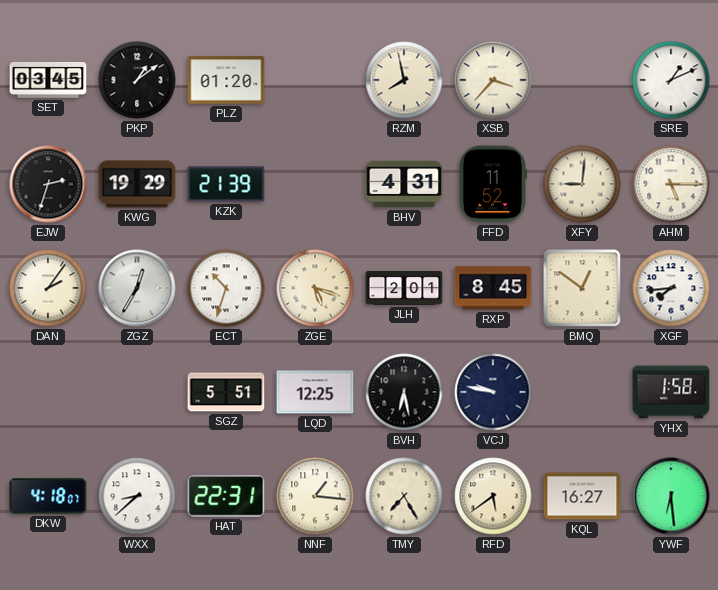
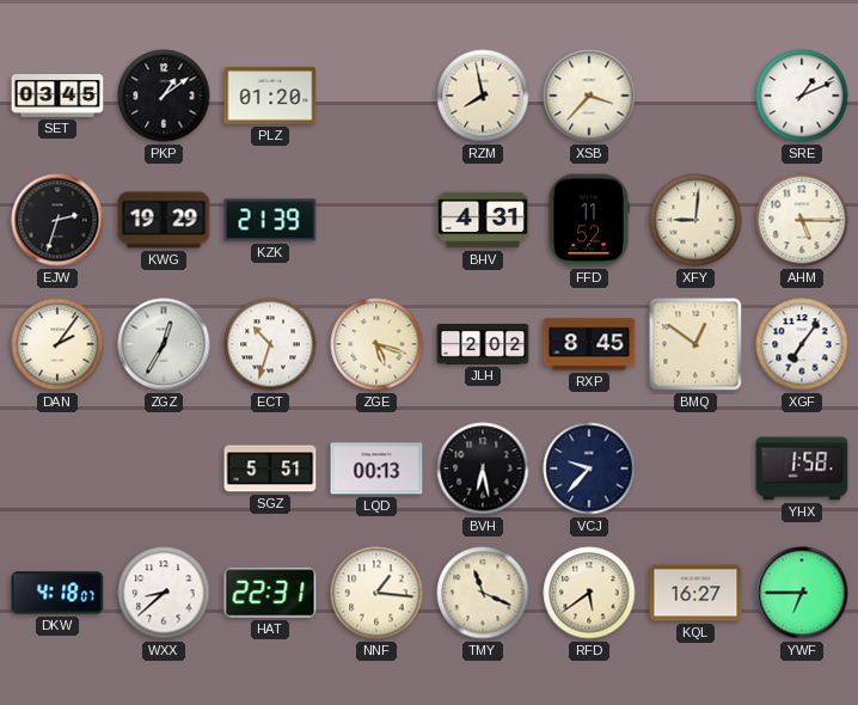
JLH: 2:01 -> 2:02 (483, 344)
XGF: 7:44 -> 7:06 (802, 344)
LQD: 12:25 -> 00:13 (376, 468)
VCJ: 9:47 -> 9:37 (589, 468)
TMY: 7:25 -> 11:19 (483, 593)
YWF: 6:29 -> 6:45 (802, 593)
